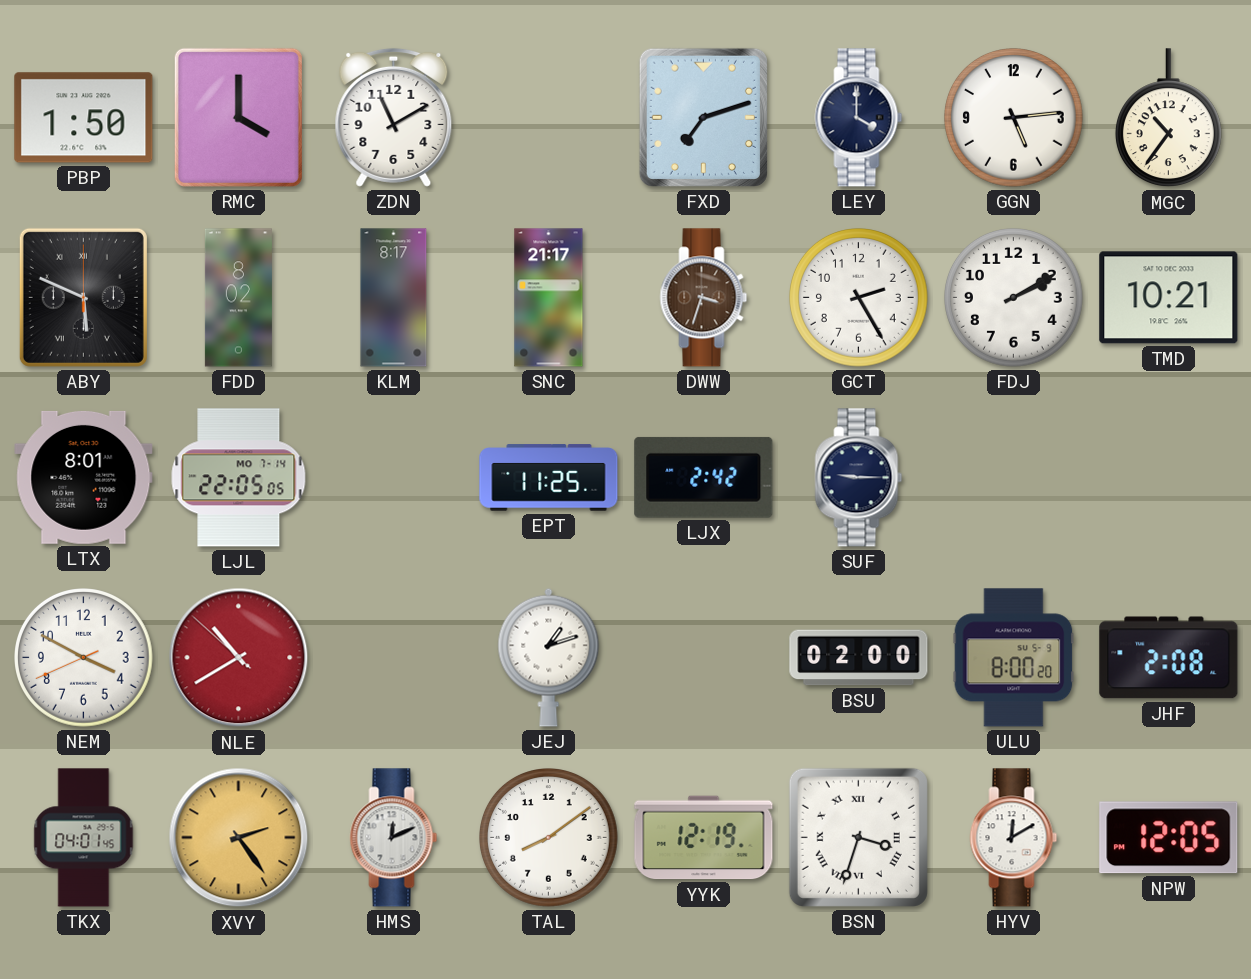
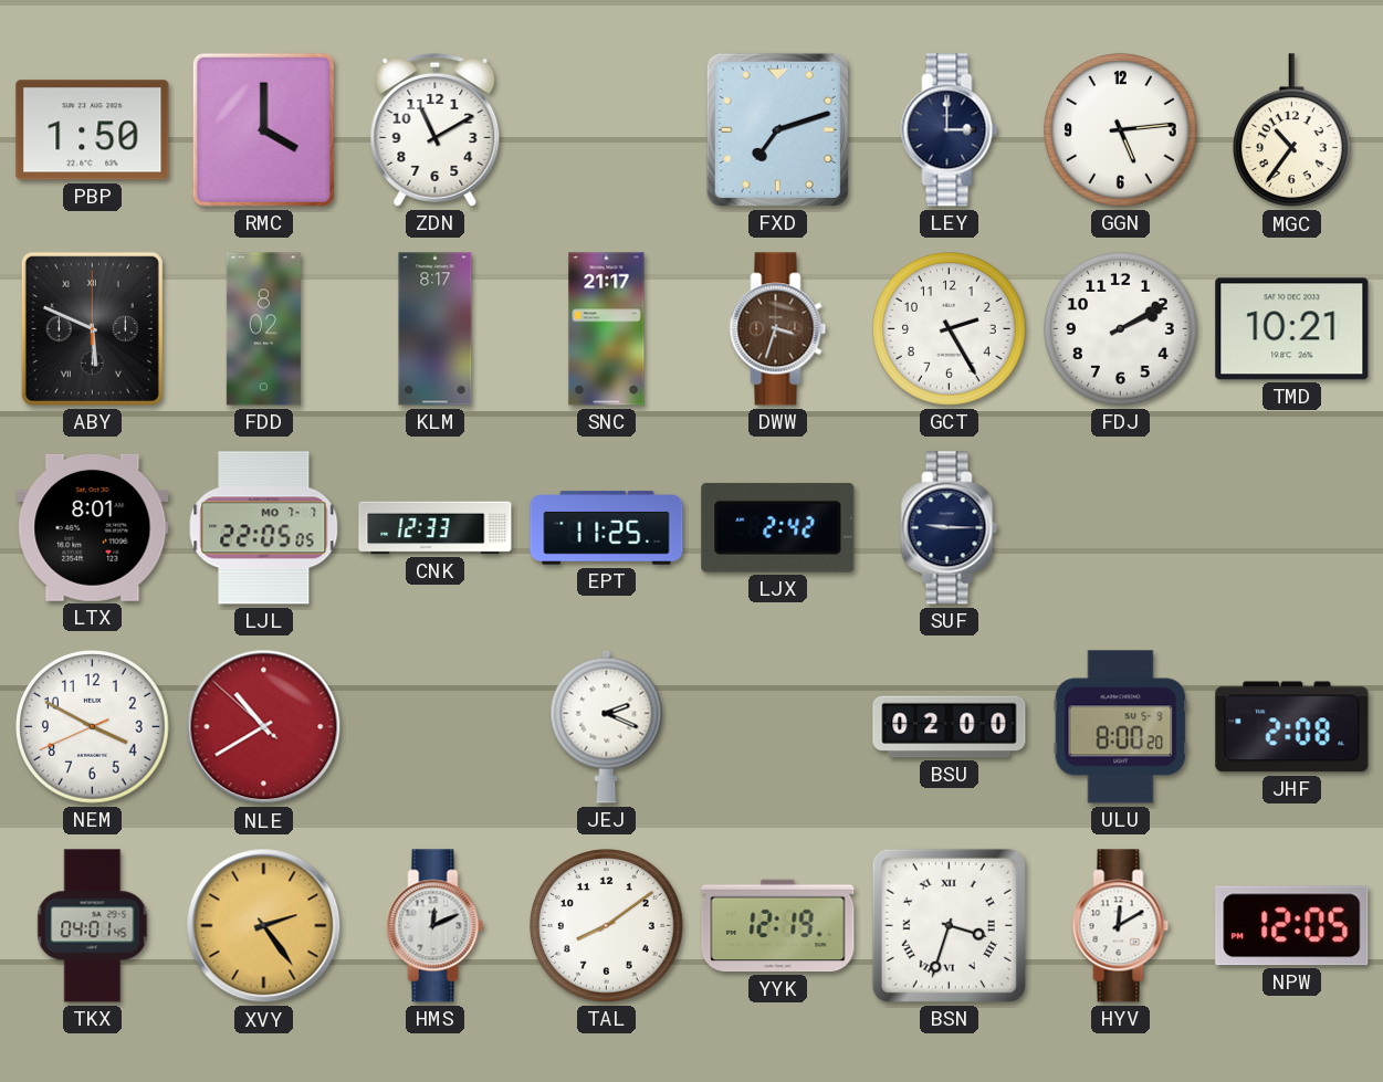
LEY: 4:00 -> 3:00 (950, 130)
LJL date: MO 7-14 -> MO 7-7 (264, 528)
CNK: none -> 12:33 (436, 528)
JEJ: 1:12 -> 2:19 (607, 726)
